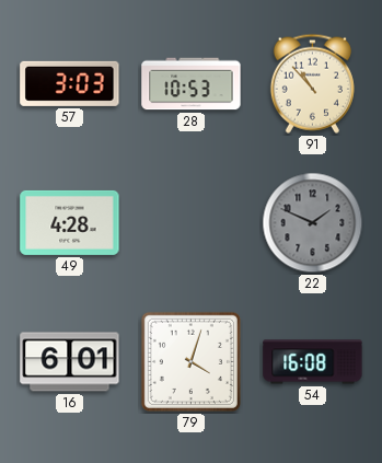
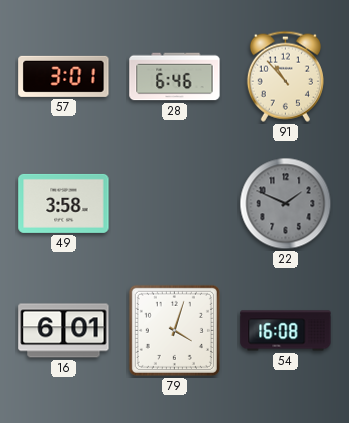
57: 3:03 -> 3:01 (64, 76)
28: 10:53 -> 6:46 (175, 77)
49: 4:28 -> 3:58 (64, 203)
